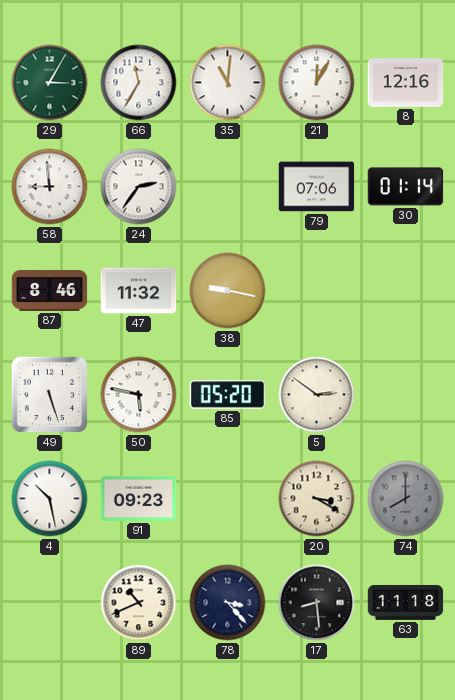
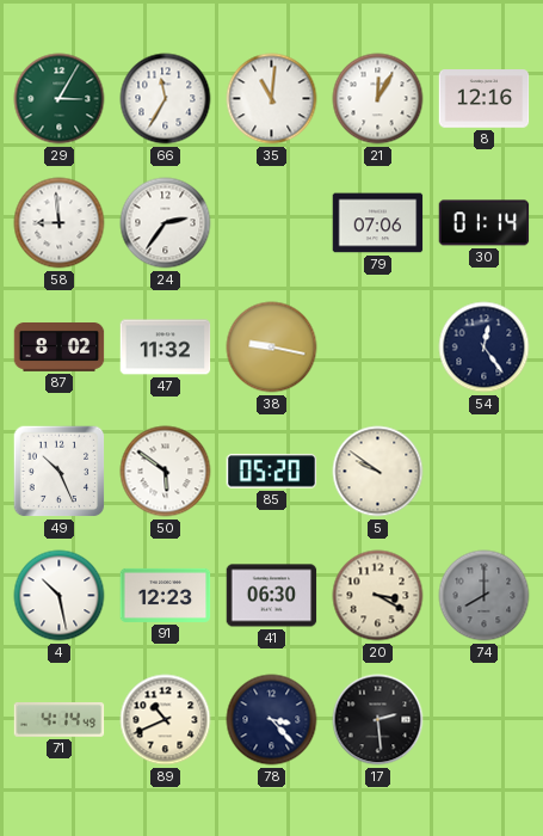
87: 8:46 -> 8:02 (60, 348)
54: none -> 12:24 (485, 348)
49: 5:27 -> 10:26 (60, 472)
50: 5:47 -> 5:51 (166, 472)
5: 2:51 -> 9:51 (378, 472)
91: 09:23 -> 12:23 (166, 595)
41: none -> 06:30 (272, 596)
71: none -> 4:14 (60, 720)
17: 8:29 -> 2:29 (378, 720)
63: 11:18 -> none (406, 602)
